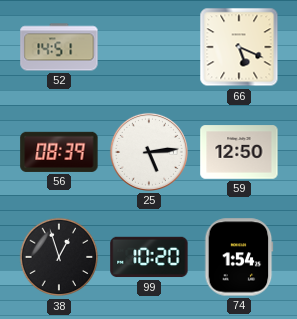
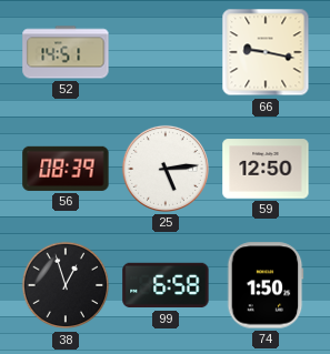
66: 5:19 -> 9:17 (266, 52)
99: 10:20 -> 6:58 (166, 285)
74: 1:54 -> 1:50 (266, 285)
